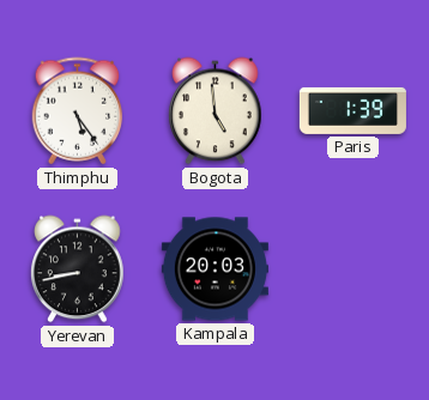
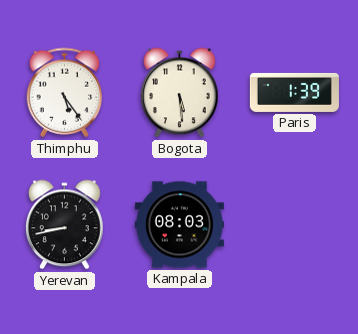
Bogota: 4:59 -> 5:29 (180, 93)
Kampala: 20:03 -> 08:03 (179, 225)
